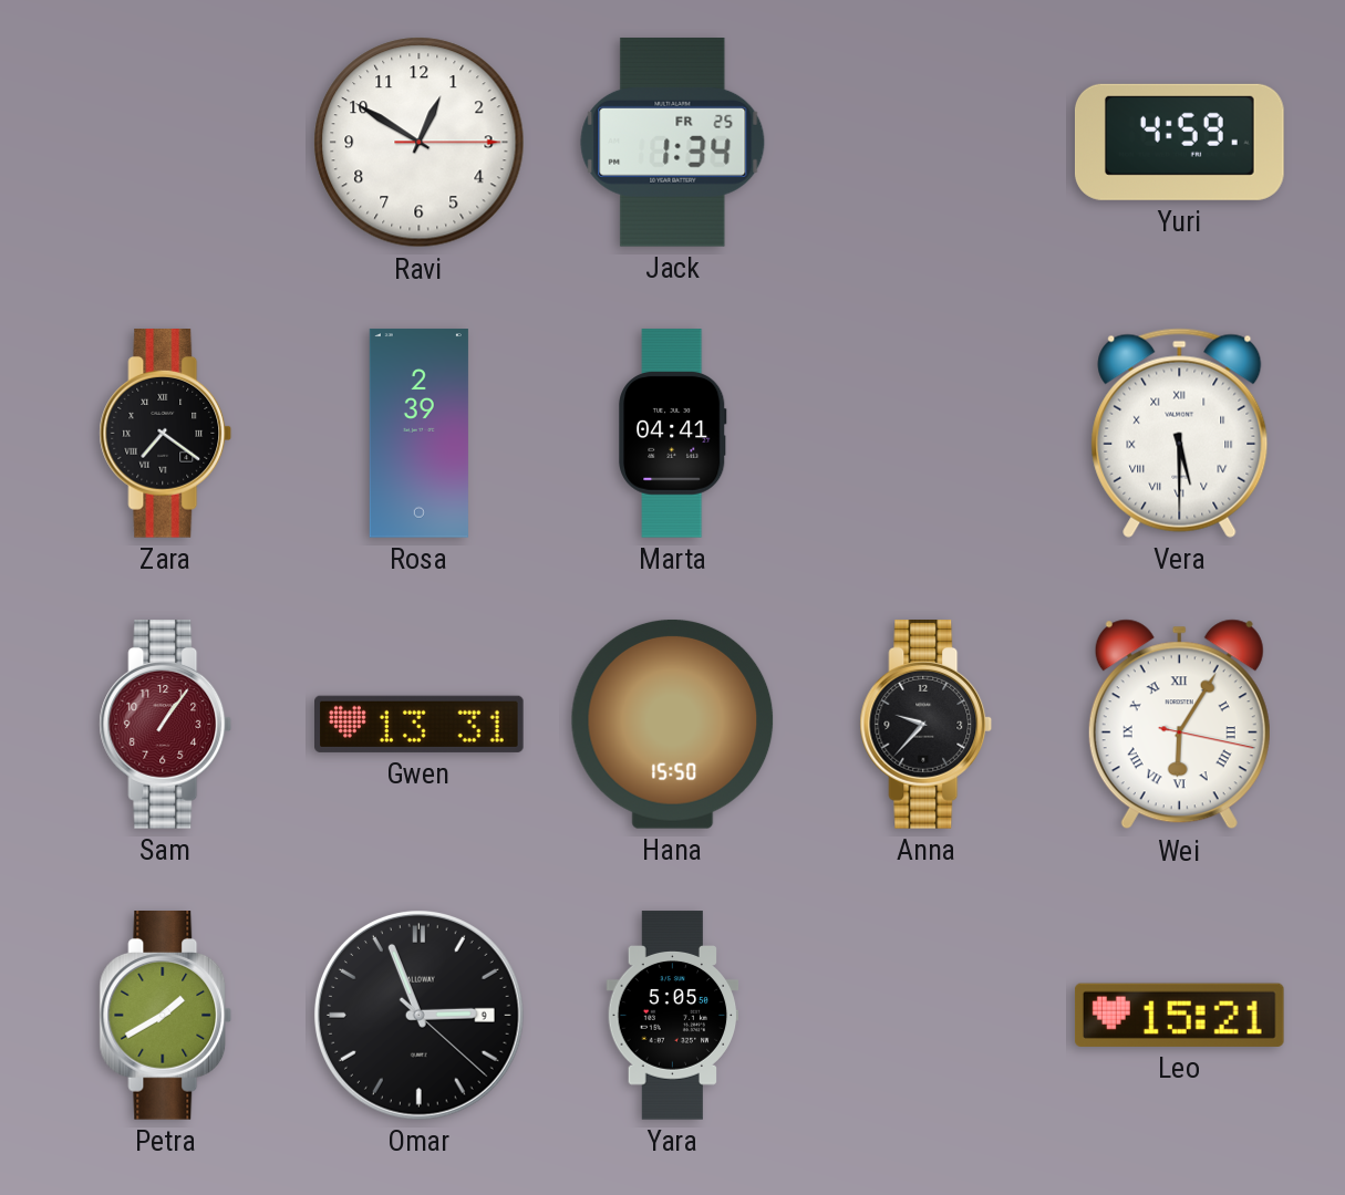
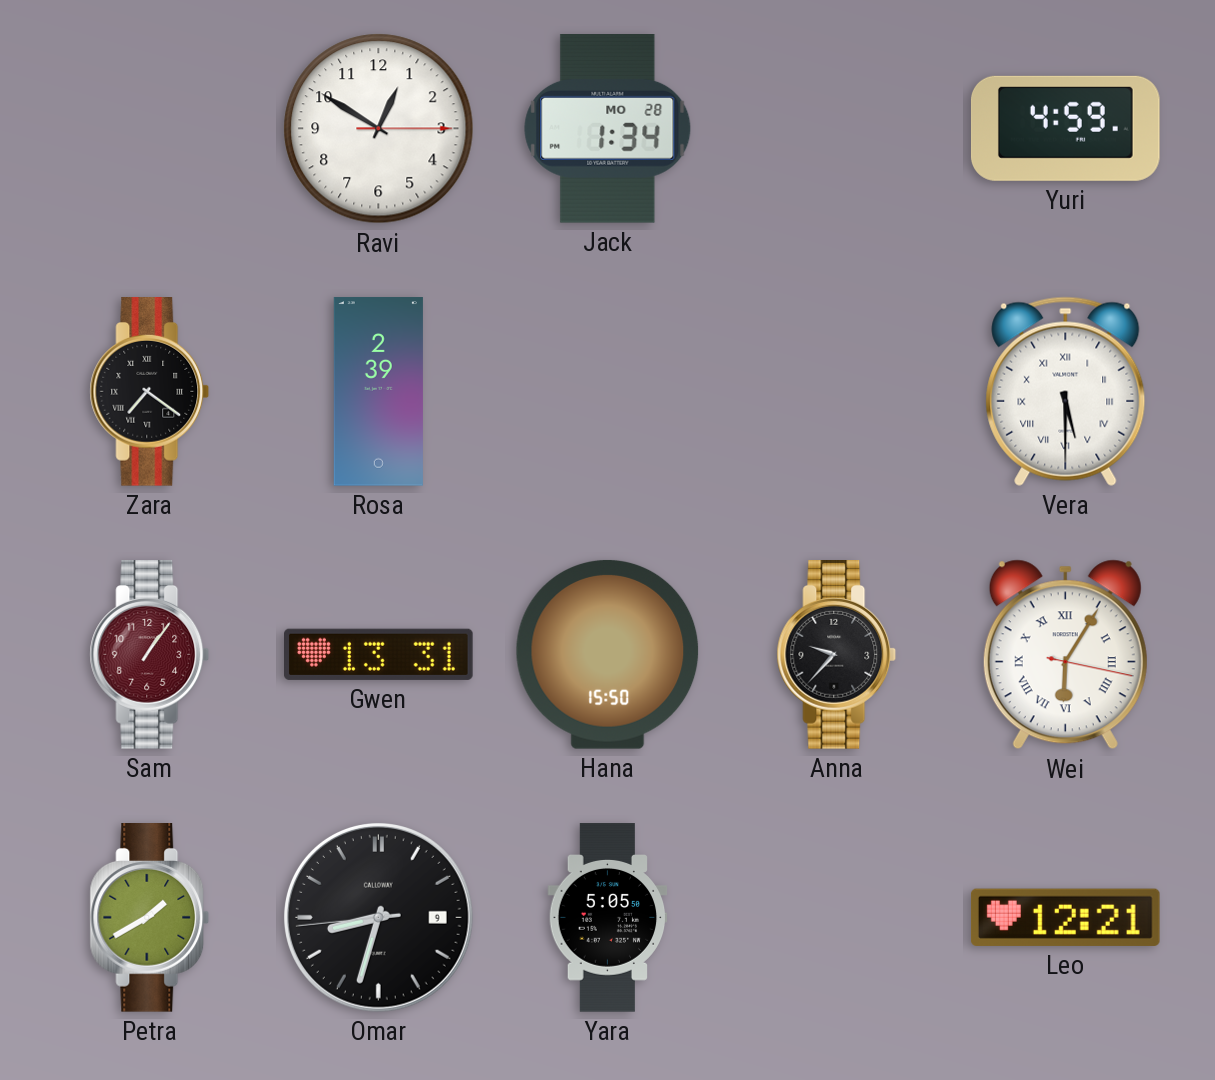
Jack date: FR 25 -> MO 28 (608, 129)
Marta: 04:41 -> none (673, 434)
Omar: 2:56 -> 8:32 (379, 918)
Leo: 15:21 -> 12:21 (1065, 917)
